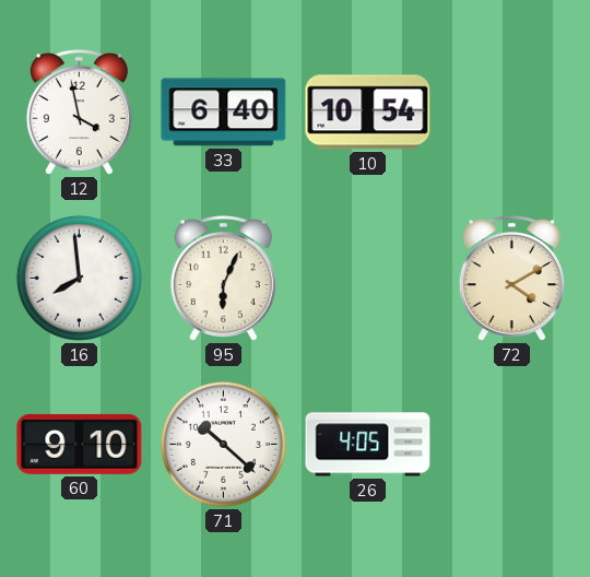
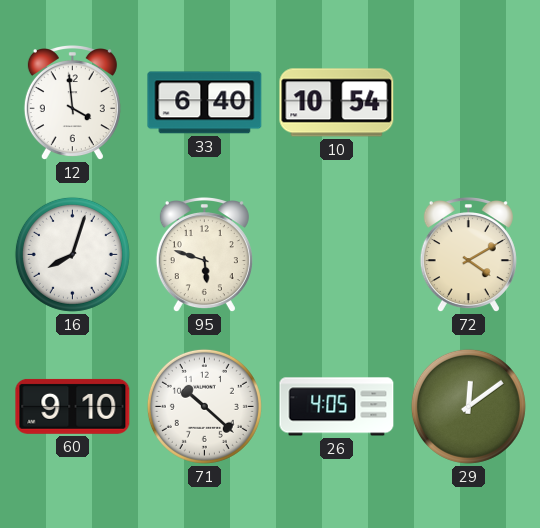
12: 3:58 -> 3:59 (72, 104)
16: 7:59 -> 8:03 (72, 254)
95: 6:04 -> 5:48 (204, 256)
29: none -> 12:09 (468, 406)
